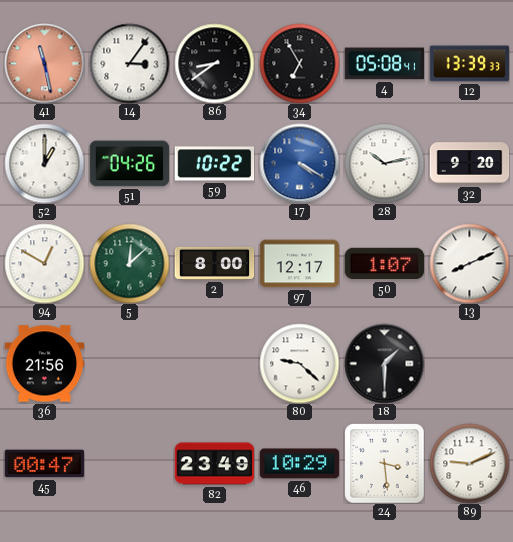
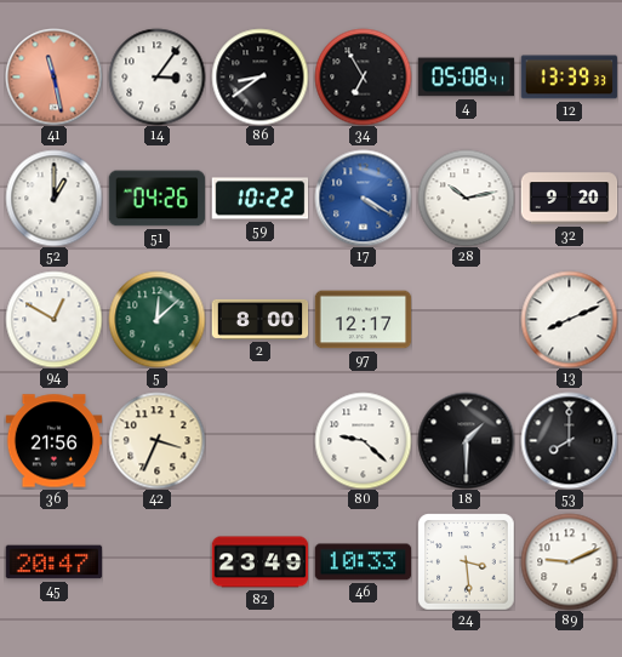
50: 1:07 -> none (384, 264)
42: none -> 3:34 (156, 440)
53: none -> 8:00 (569, 440)
45: 00:47 -> 20:47 (53, 562)
46: 10:29 -> 10:33 (363, 562)
